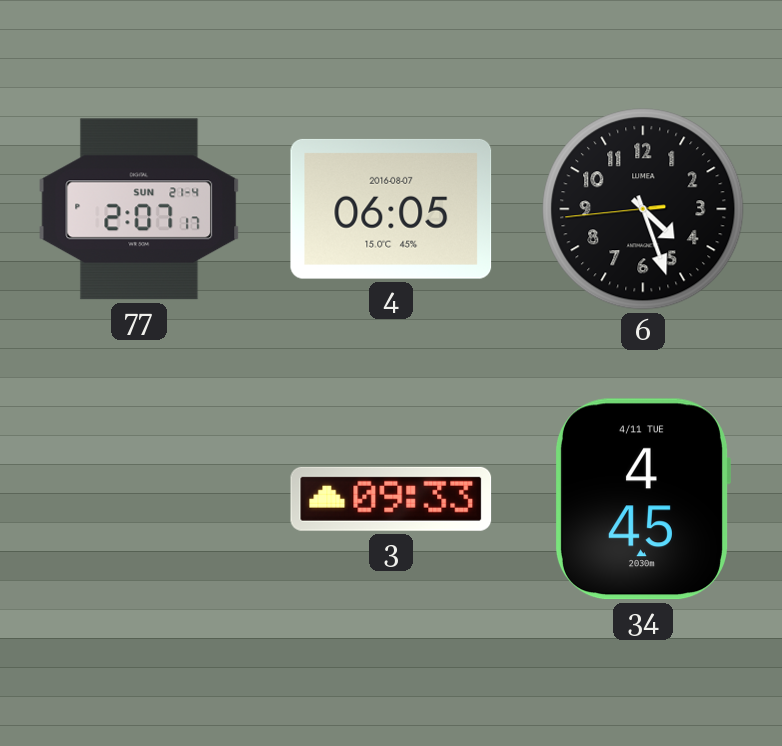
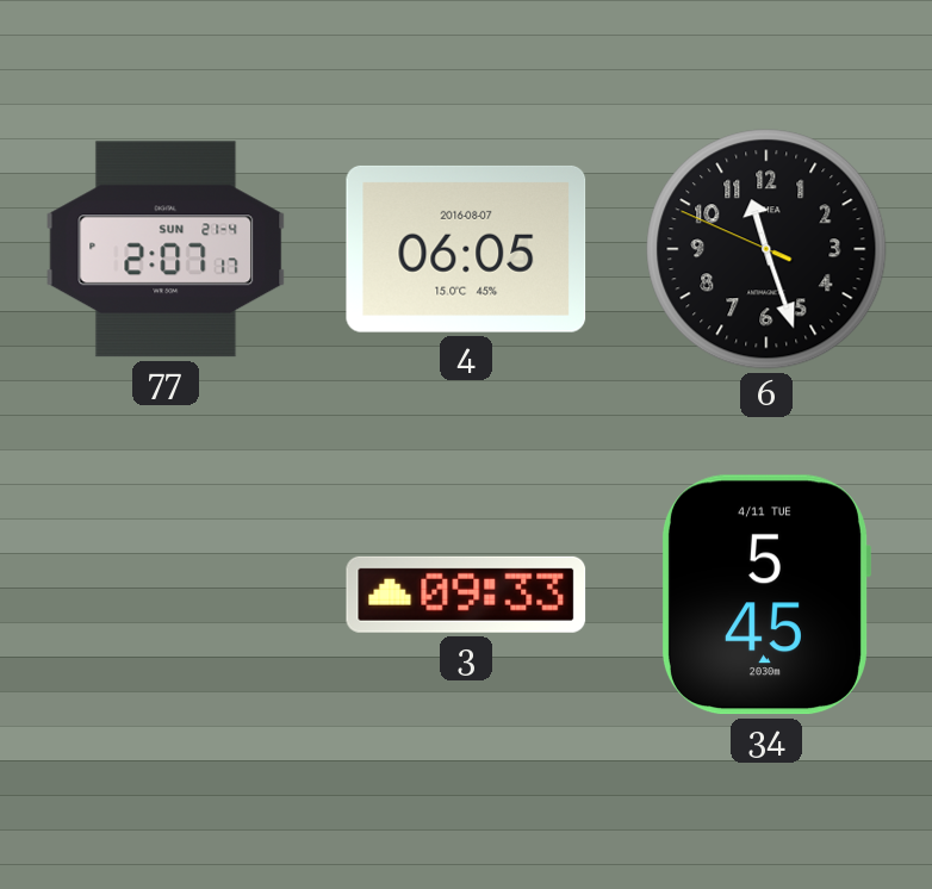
6: 4:26 -> 11:26 (766, 249)
34: 4:45 -> 5:45 (765, 595)
